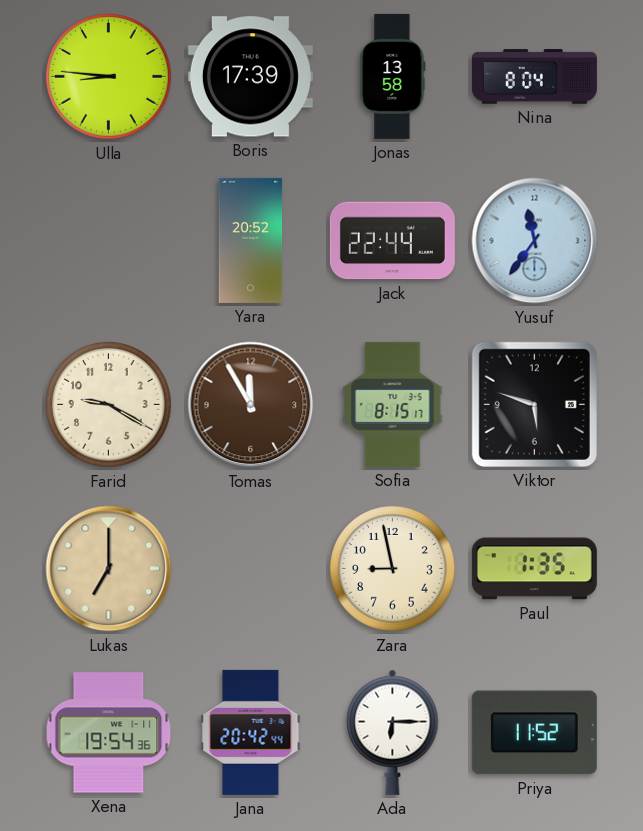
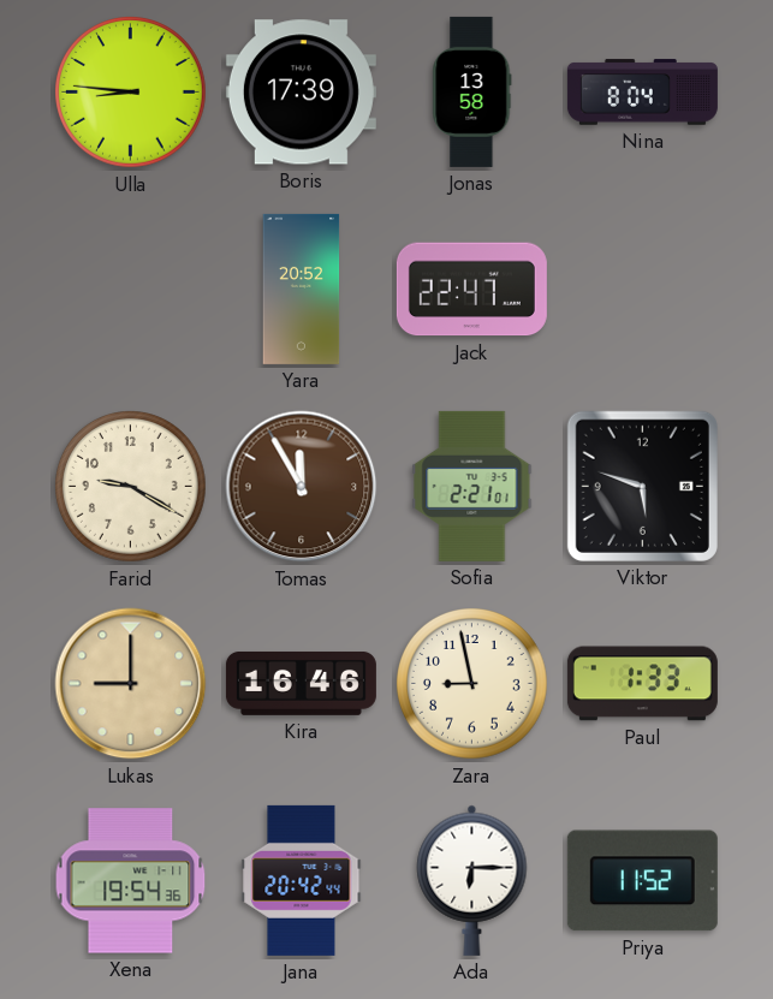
Jack: 22:44 -> 22:47 (471, 290)
Yusuf: 11:36 -> none (535, 241)
Sofia: 8:15 -> 2:21 (472, 486)
Lukas: 7:00 -> 9:00 (131, 684)
Kira: none -> 16:46 (301, 683)
Paul: 1:35 -> 1:33 (642, 684)
